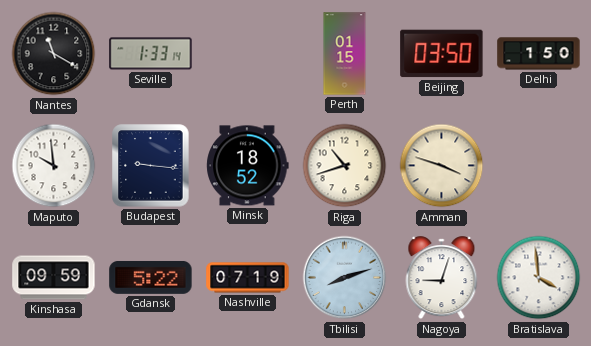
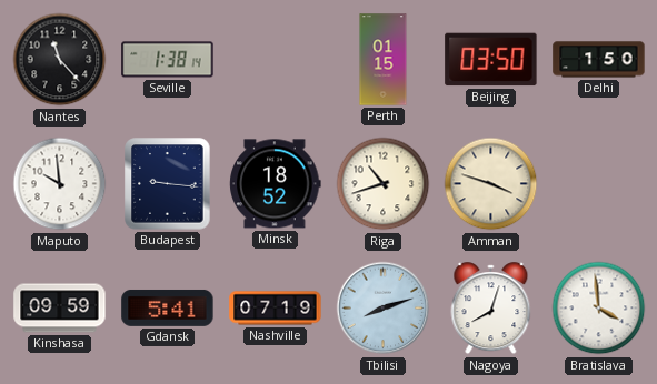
Nantes: 11:20 -> 11:23 (60, 60)
Seville: 1:33 -> 1:38 (168, 60)
Gdansk: 5:22 -> 5:41 (168, 307)
Nagoya: 9:03 -> 8:03 (491, 309)
